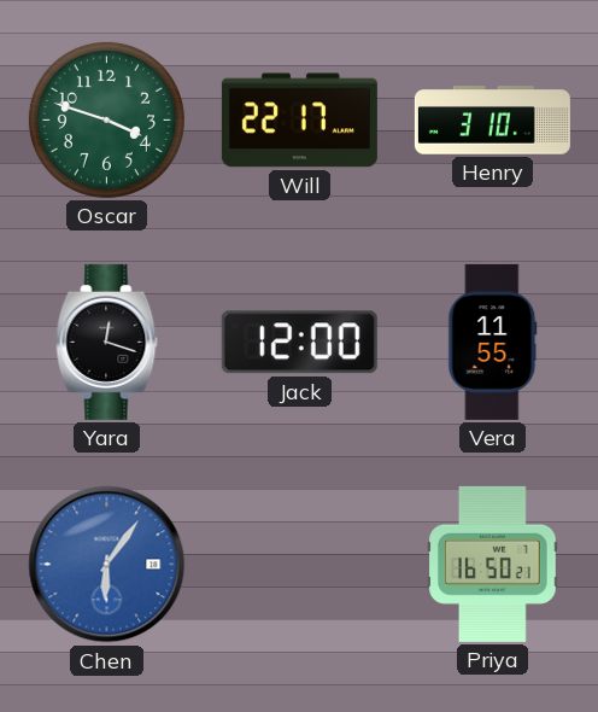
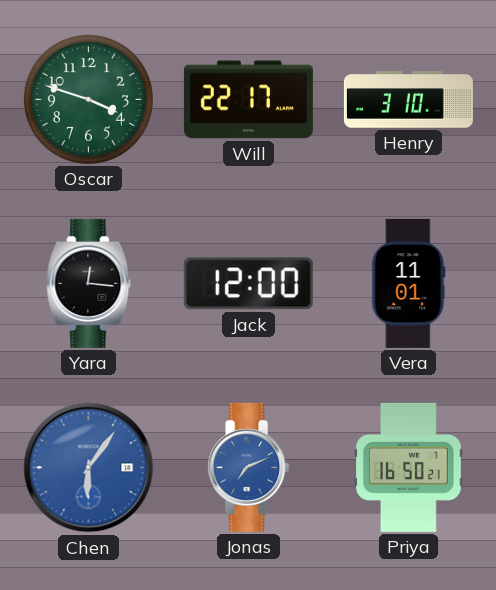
Yara: 12:18 -> 12:16 (89, 283)
Vera: 11:55 -> 11:01 (409, 283)
Jonas: none -> 7:11 (249, 467)
